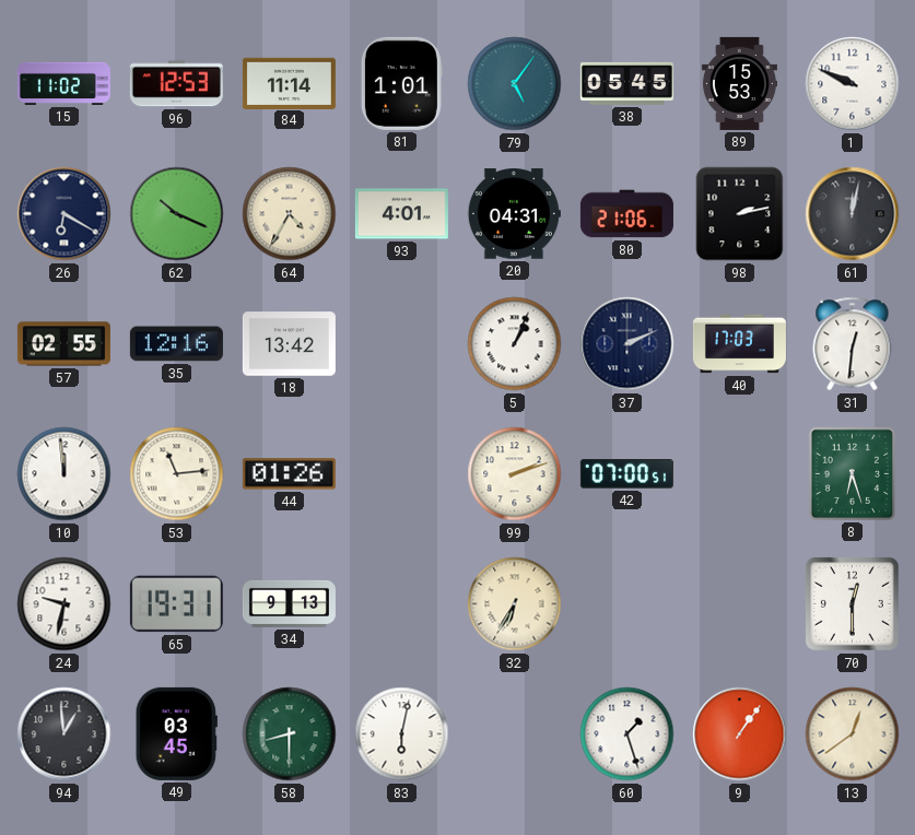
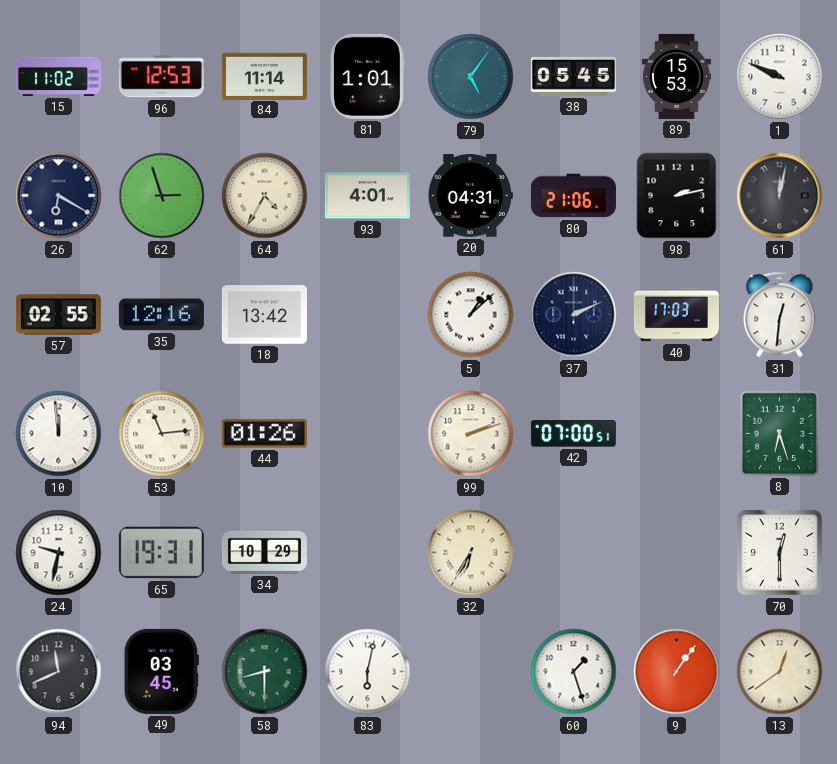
62: 10:19 -> 2:57 (162, 196)
5: 1:04 -> 1:08 (471, 315)
34: 9:13 -> 10:29 (264, 552)
94: 12:59 -> 11:41 (59, 672)
